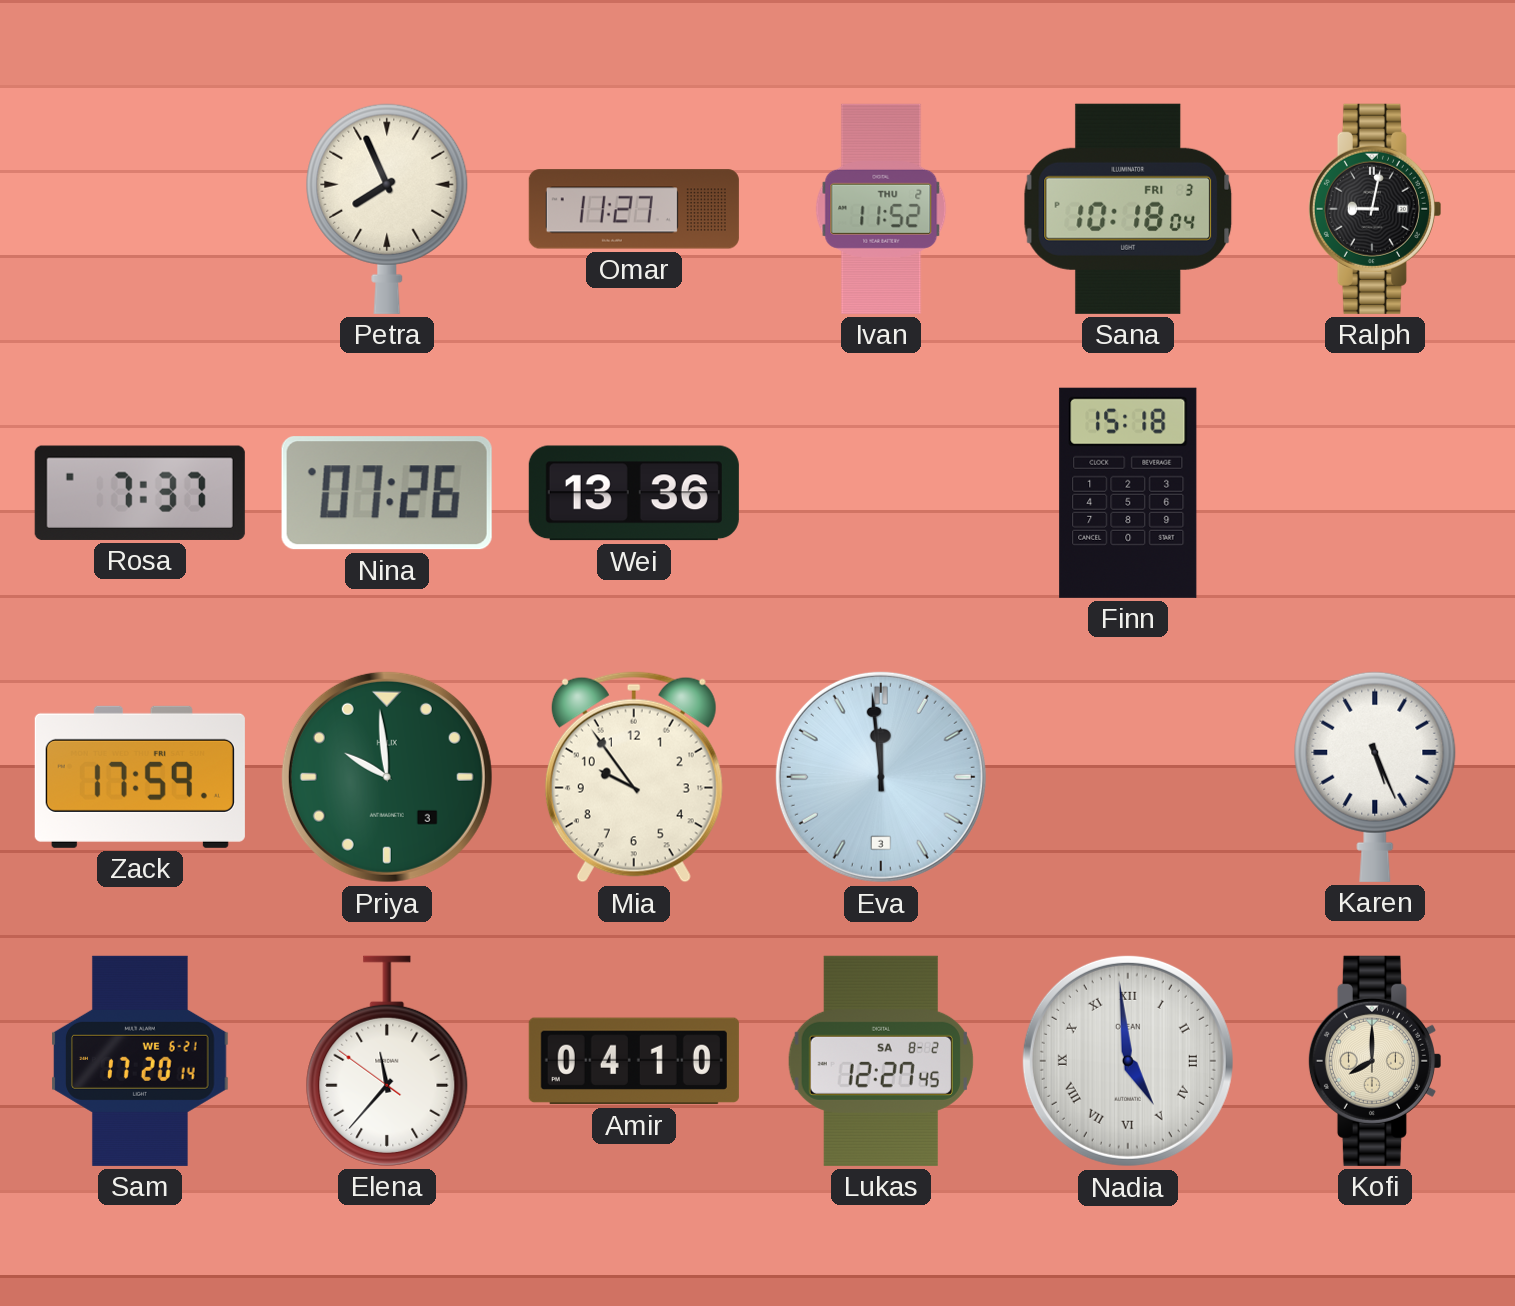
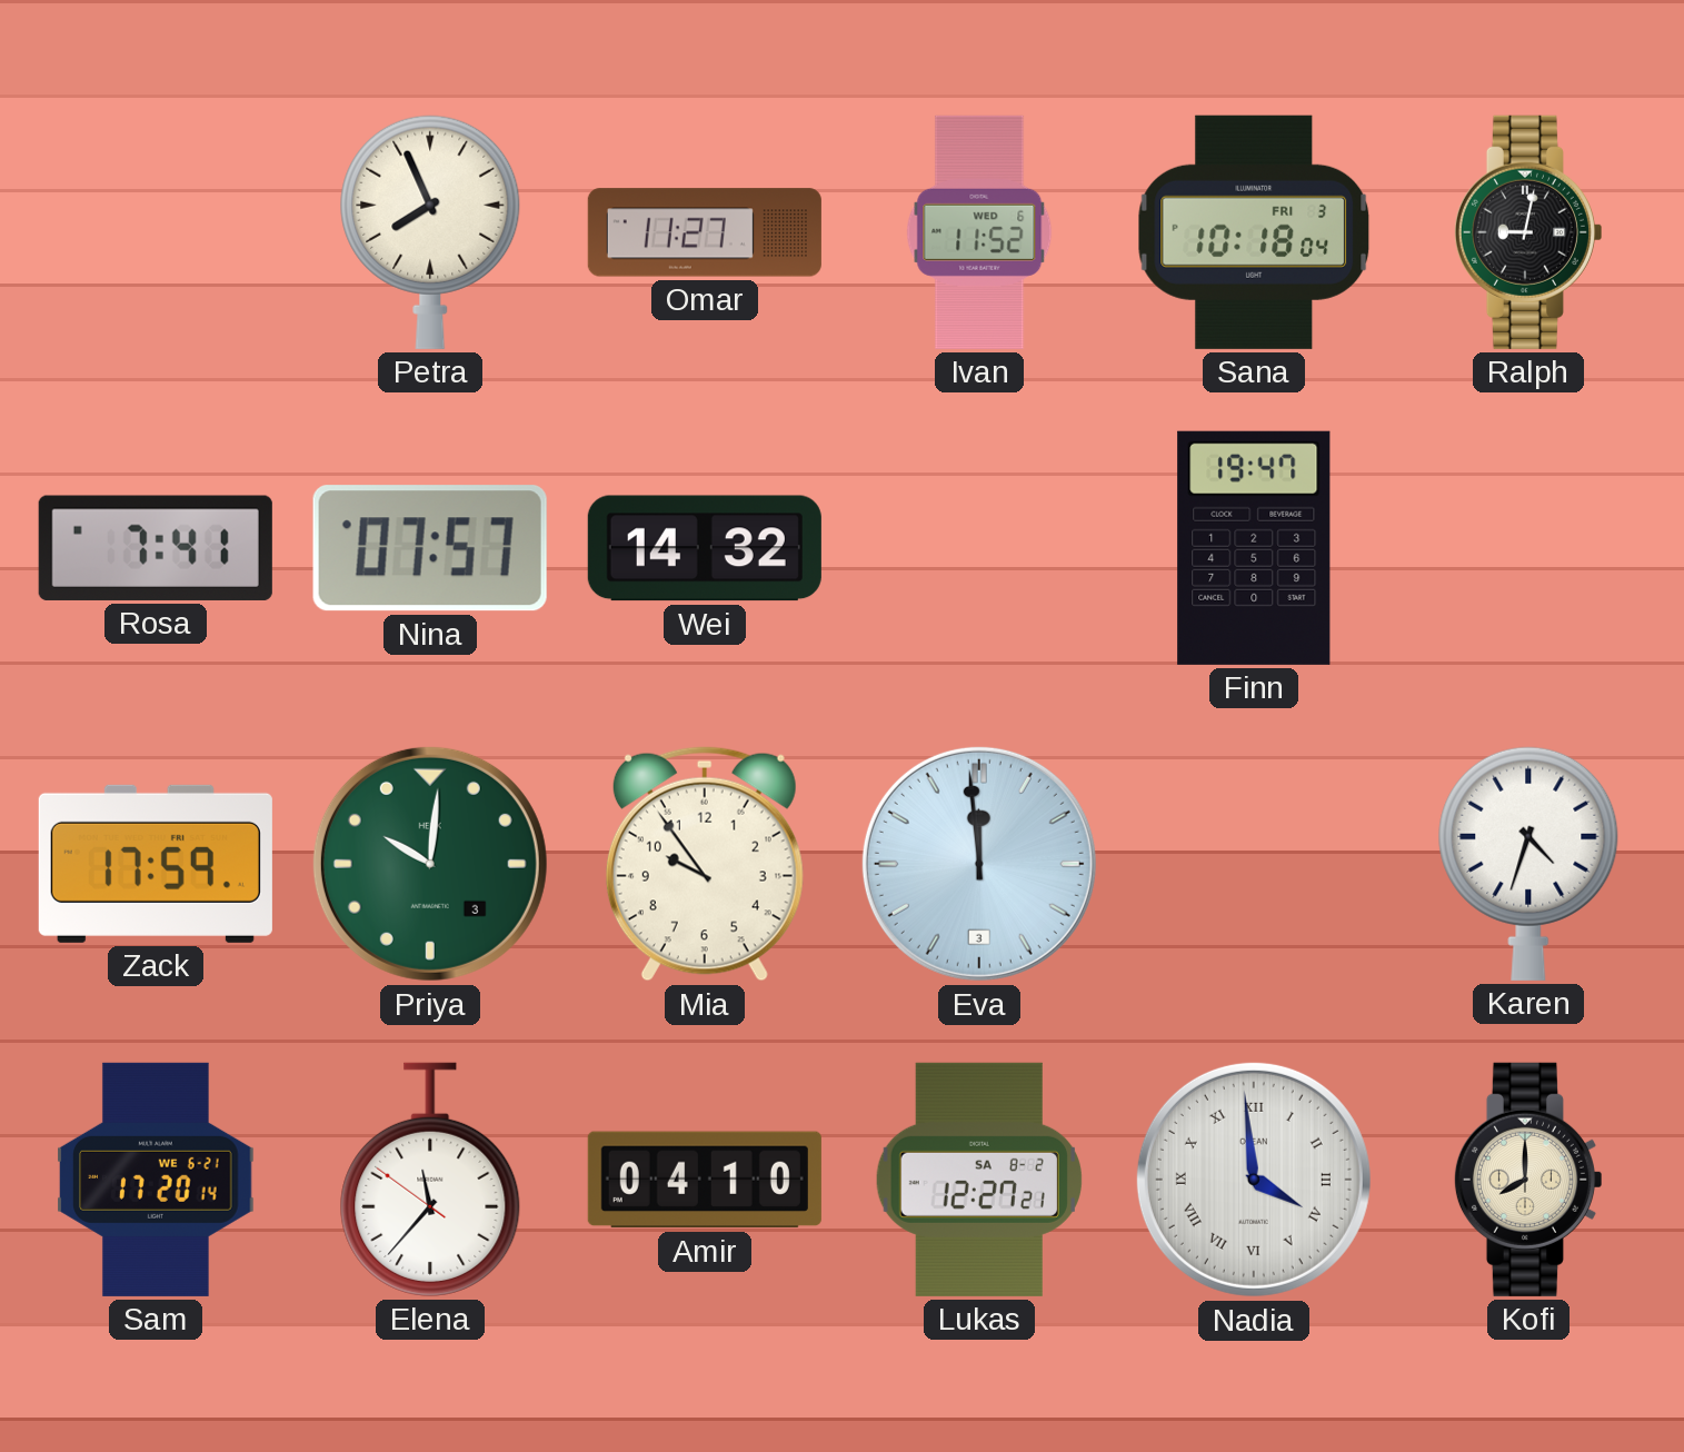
Ivan date: THU 2 -> WED 6 (979, 232)
Rosa: 7:37 -> 7:41 (156, 548)
Nina: 07:26 -> 07:57 (430, 548)
Wei: 13:36 -> 14:32 (705, 548)
Finn: 15:18 -> 19:47 (1254, 548)
Priya: 9:59 -> 10:01 (430, 864)
Karen: 5:26 -> 4:33 (1528, 864)
Lukas: 12:27:45 -> 12:27:21 (979, 1180)
Nadia: 4:59 -> 3:59 (1254, 1180)
